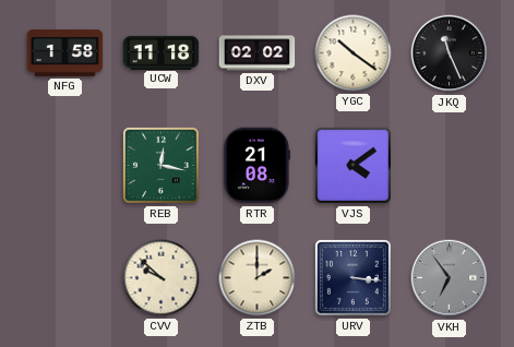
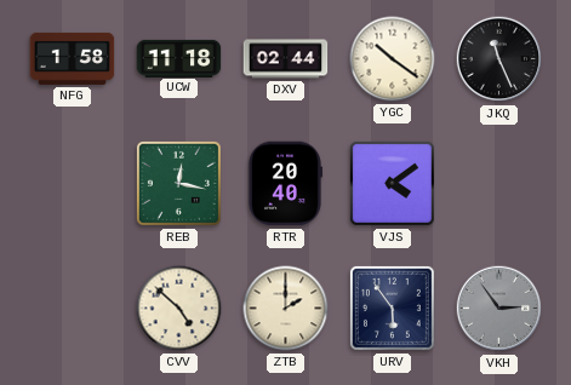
DXV: 02:02 -> 02:44 (286, 59)
RTR: 21:08 -> 20:40 (285, 184)
CVV: 9:52 -> 4:52 (179, 309)
URV: 3:16 -> 5:54 (392, 308)
VKH: 6:54 -> 2:54 (499, 309)
